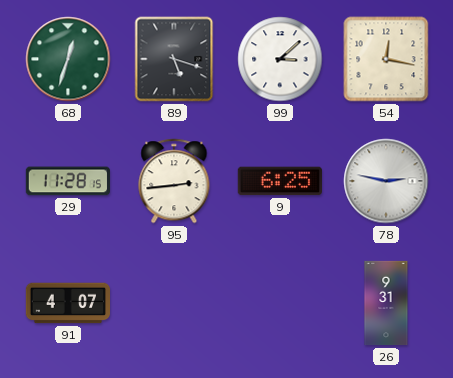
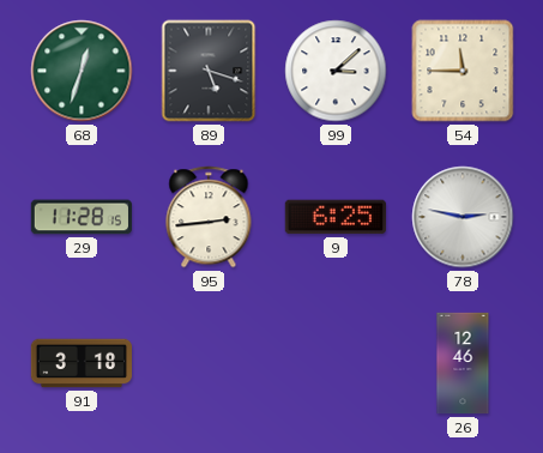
54: 12:17 -> 11:45 (463, 71)
91: 4:07 -> 3:18 (80, 363)
26: 9:31 -> 12:46 (463, 363)
